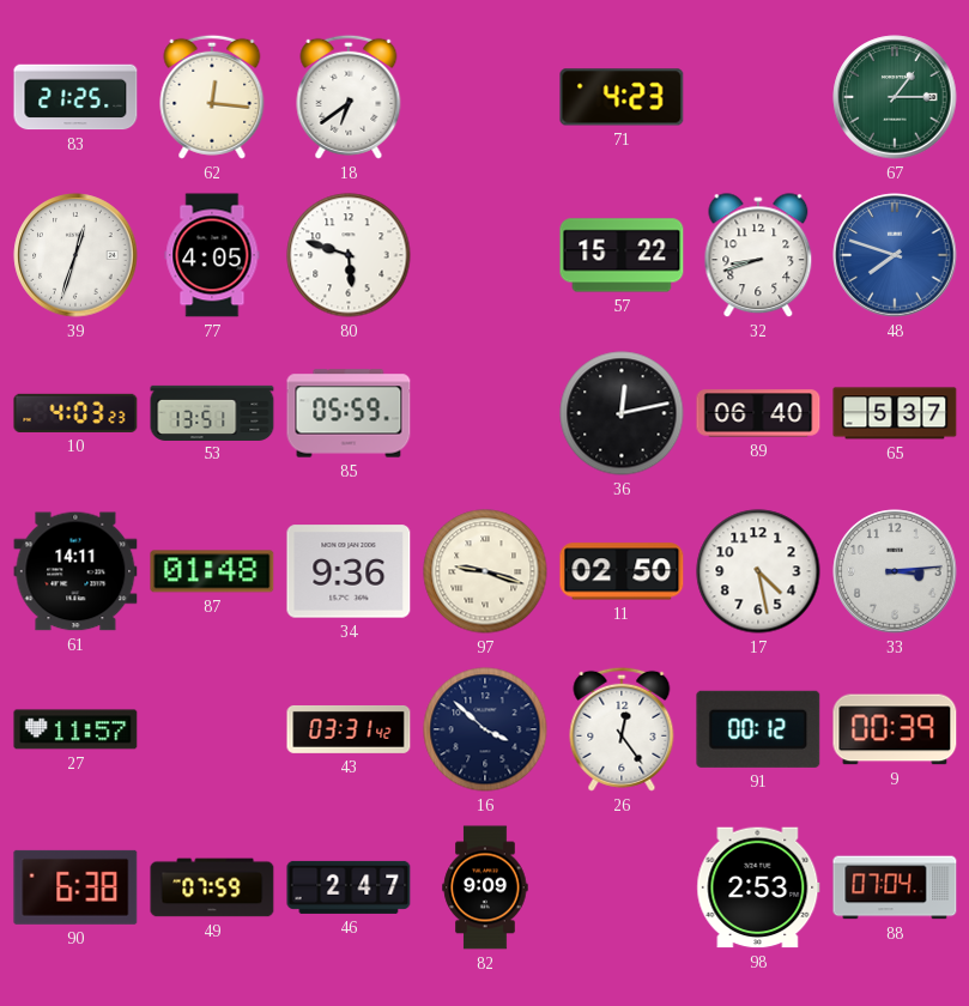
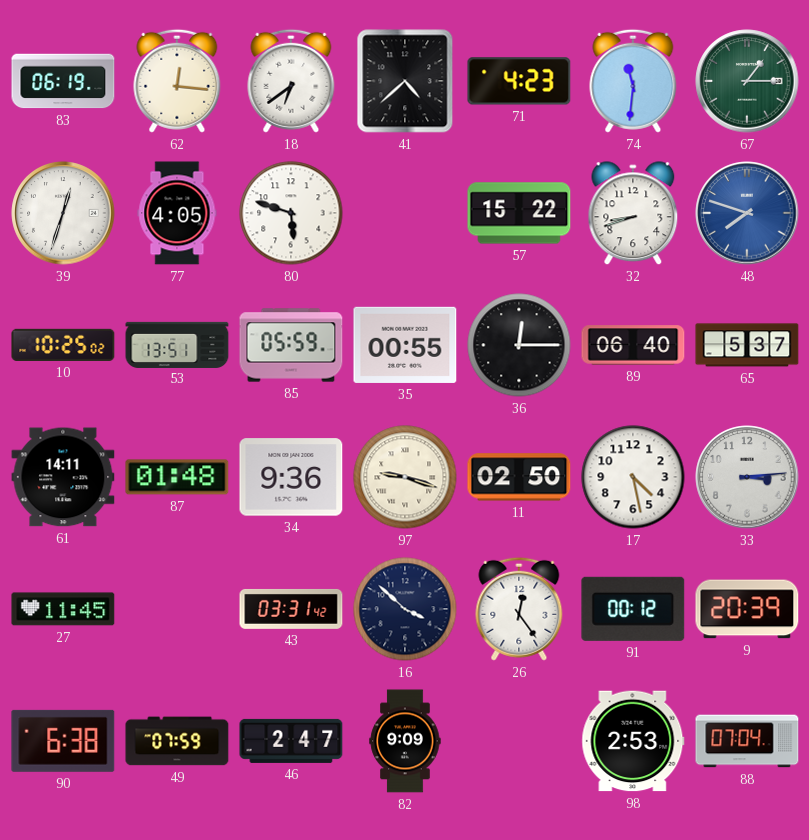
83: 21:25 -> 06:19 (63, 81)
41: none -> 4:38 (405, 81)
74: none -> 11:31 (633, 81)
10: 4:03 -> 10:25 (63, 345)
35: none -> 00:55 (405, 345)
36: 12:13 -> 12:15 (519, 345)
27: 11:57 -> 11:45 (63, 609)
9: 00:39 -> 20:39 (747, 609)
